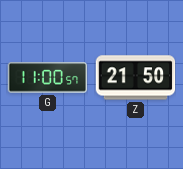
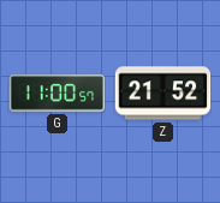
Z: 21:50 -> 21:52 (162, 94)
